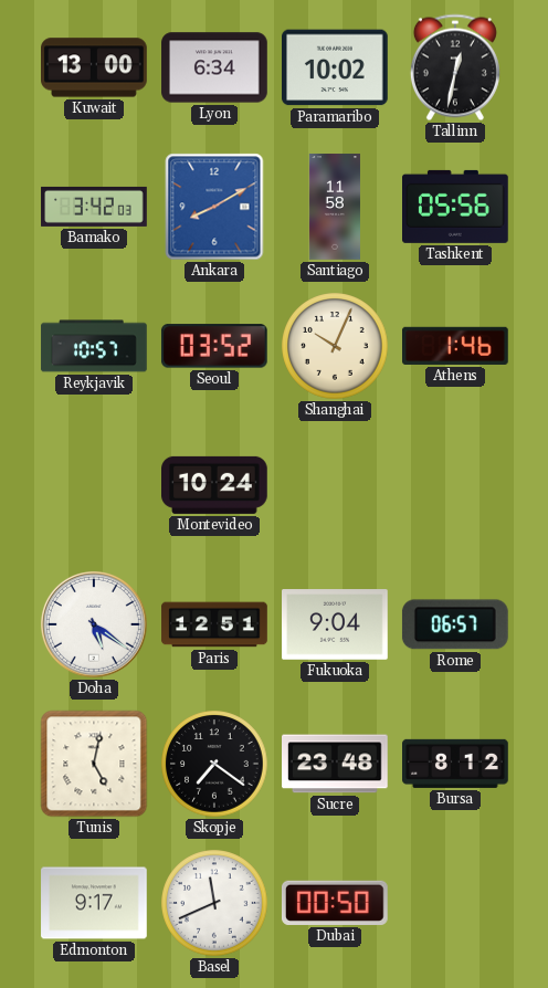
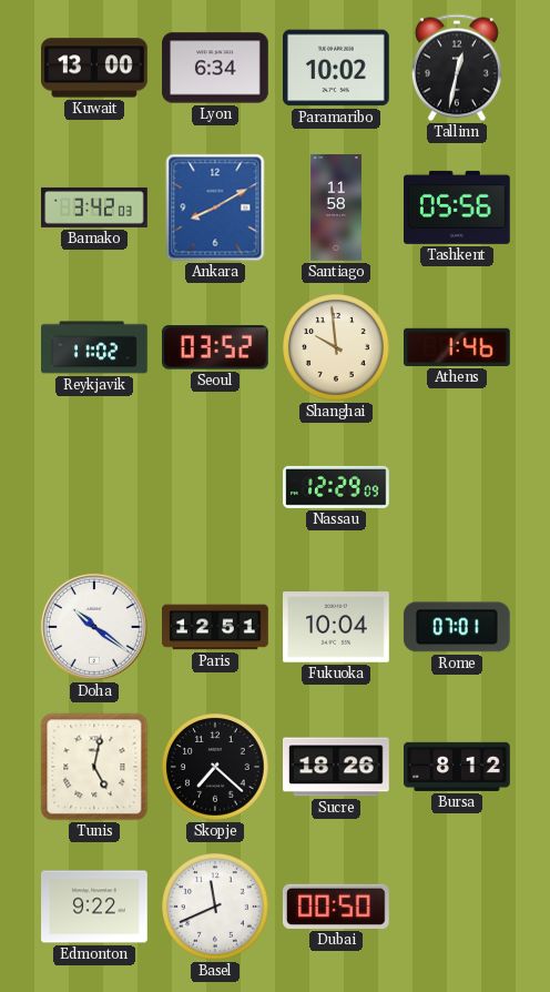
Reykjavik: 10:57 -> 11:02 (94, 347)
Shanghai: 10:04 -> 9:59 (336, 347)
Montevideo: 10:24 -> none (215, 485)
Nassau: none -> 12:29 (336, 487)
Doha: 5:21 -> 10:21 (94, 627)
Fukuoka: 9:04 -> 10:04 (337, 627)
Rome: 06:57 -> 07:01 (457, 627)
Skopje: 7:21 -> 7:22 (215, 767)
Sucre: 23:48 -> 18:26 (337, 767)
Edmonton: 9:17 -> 9:22 (94, 907)
